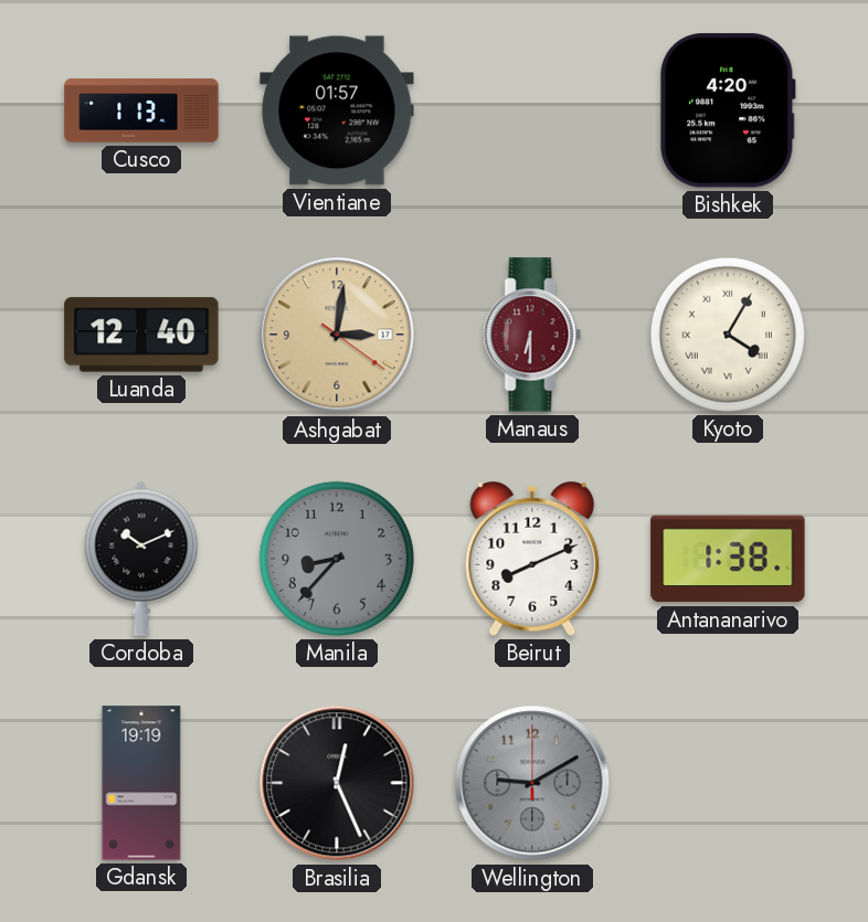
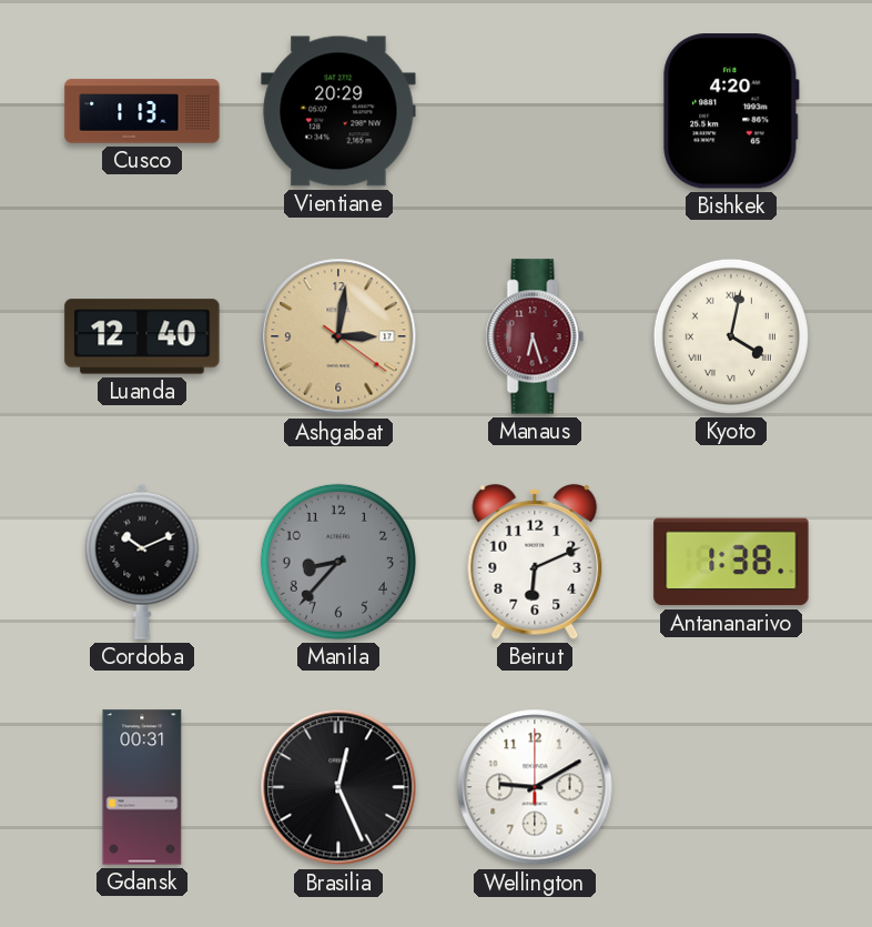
Vientiane: 01:57 -> 20:29 (338, 111)
Manaus: 6:30 -> 6:27 (535, 336)
Kyoto: 4:05 -> 4:02 (731, 336)
Beirut: 8:11 -> 6:11 (535, 562)
Gdansk: 19:19 -> 00:31 (142, 787)
Wellington dial: grey -> white (535, 787)
